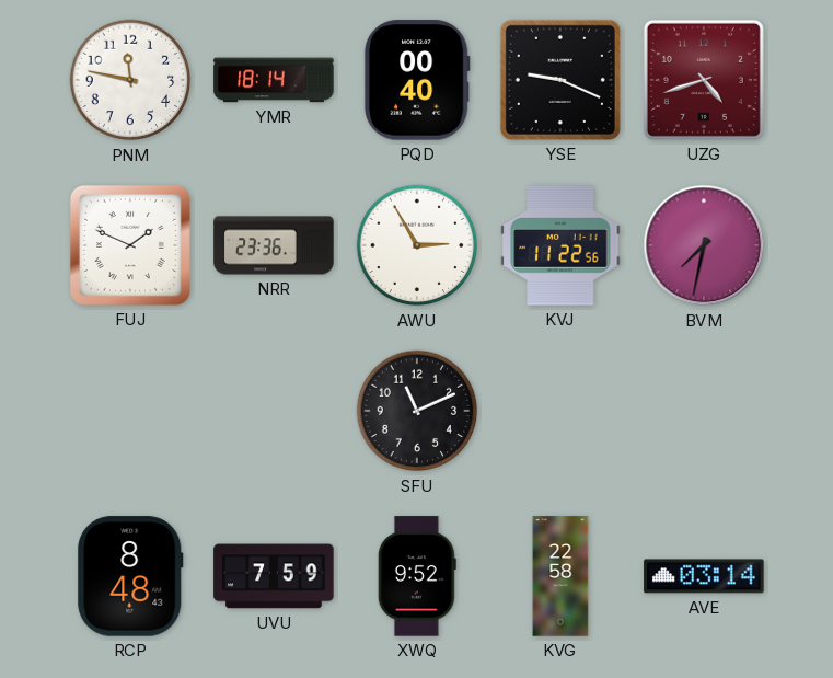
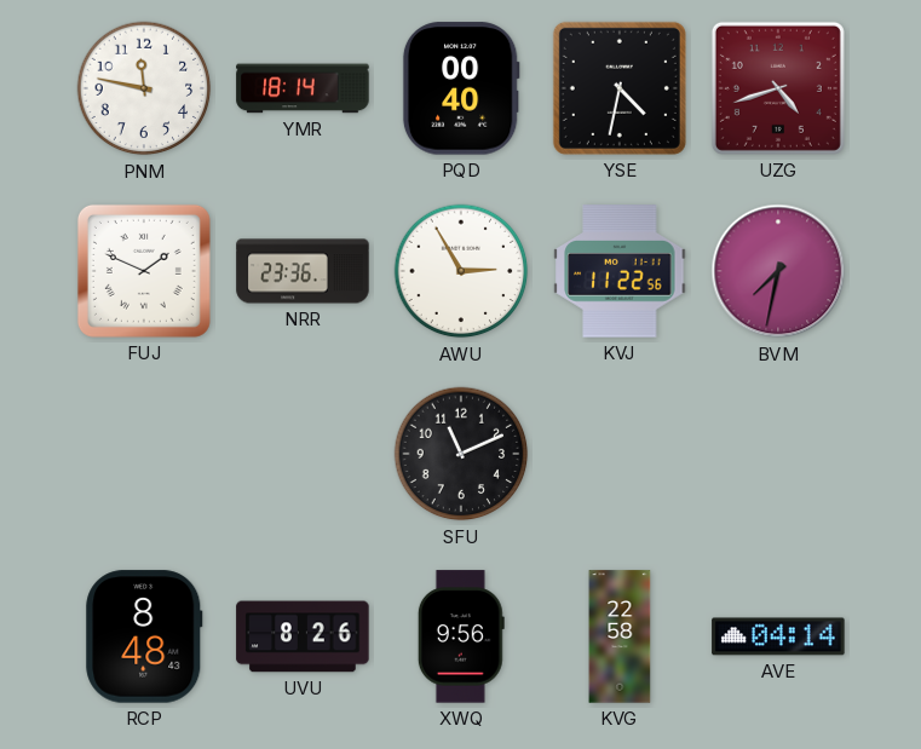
YSE: 9:19 -> 4:32 (620, 88)
UVU: 7:59 -> 8:26 (303, 636)
XWQ: 9:52 -> 9:56 (461, 636)
AVE: 03:14 -> 04:14 (778, 636)
